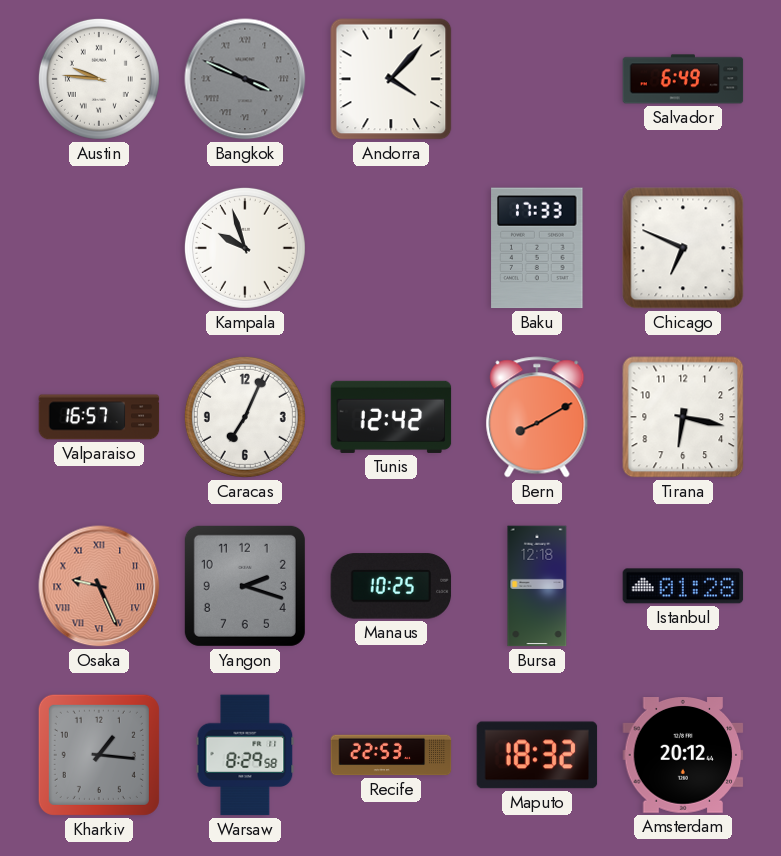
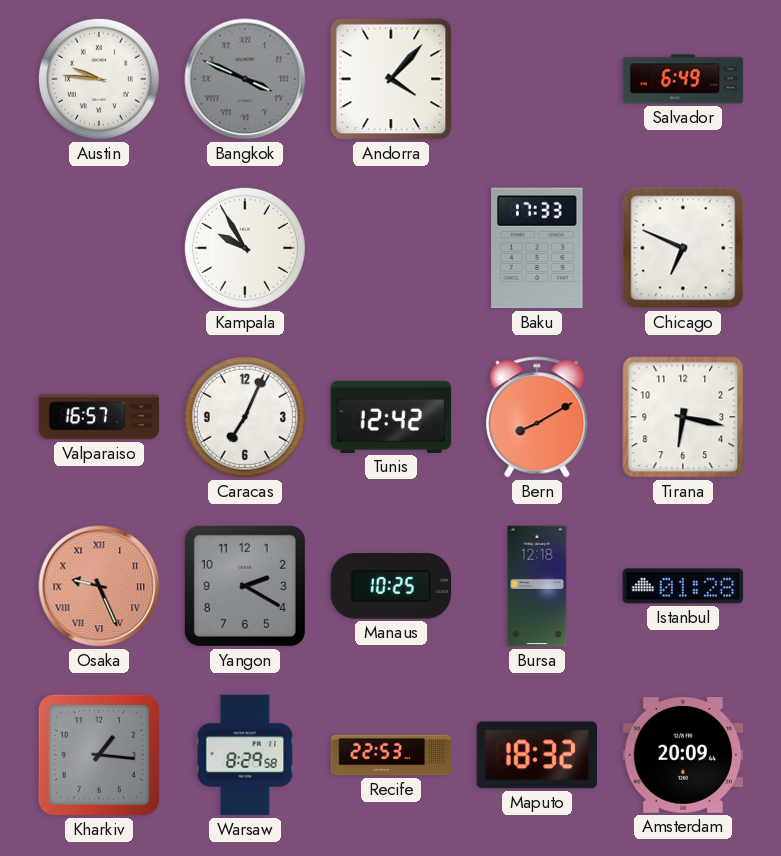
Kampala: 9:57 -> 9:55 (245, 248)
Yangon: 2:18 -> 2:20 (245, 586)
Amsterdam: 20:12 -> 20:09 (683, 756)
